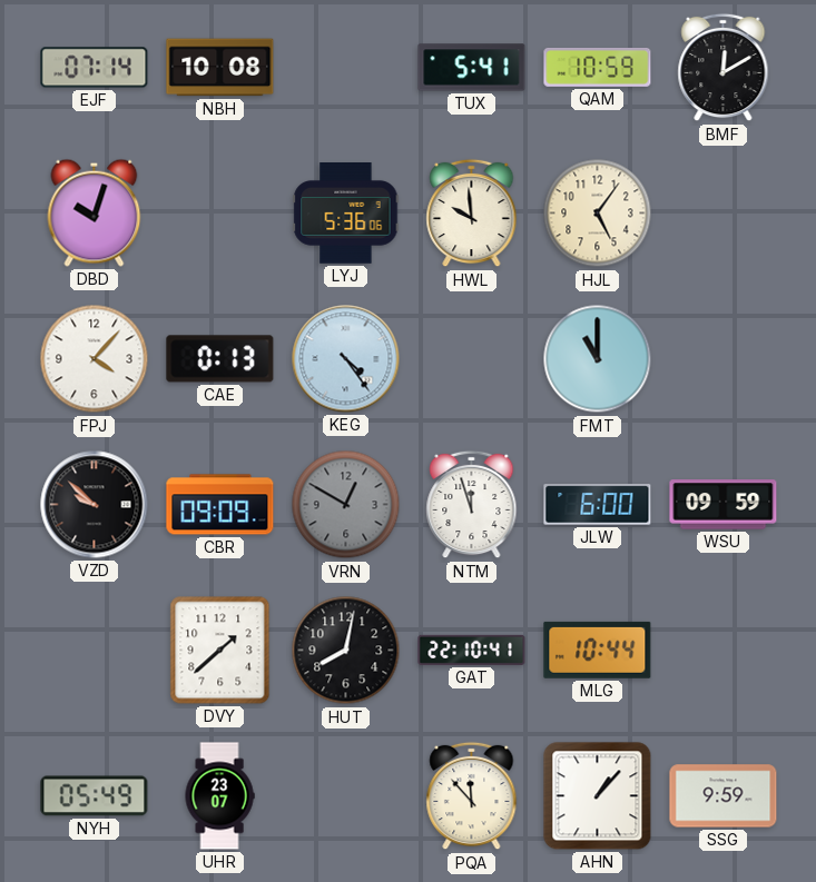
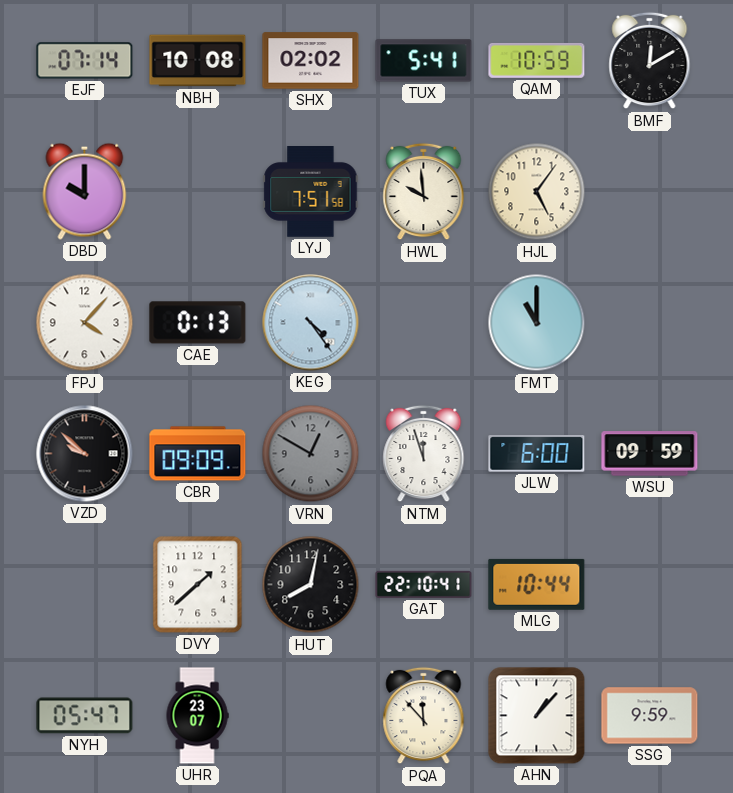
SHX: none -> 02:02 (311, 61)
DBD: 10:03 -> 10:00 (85, 191)
LYJ: 5:36 -> 7:51 (311, 192)
NYH: 05:49 -> 05:47 (85, 716)
